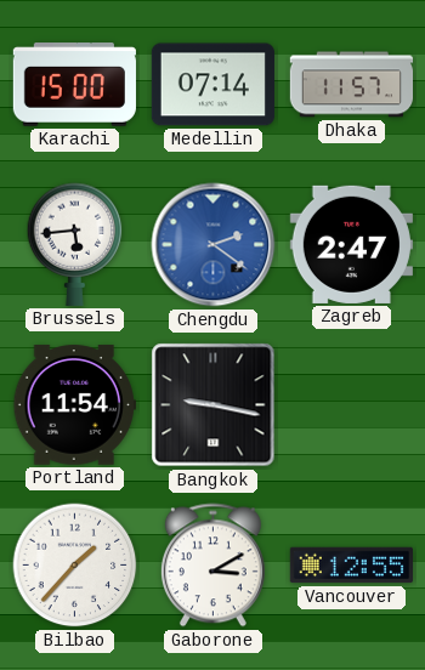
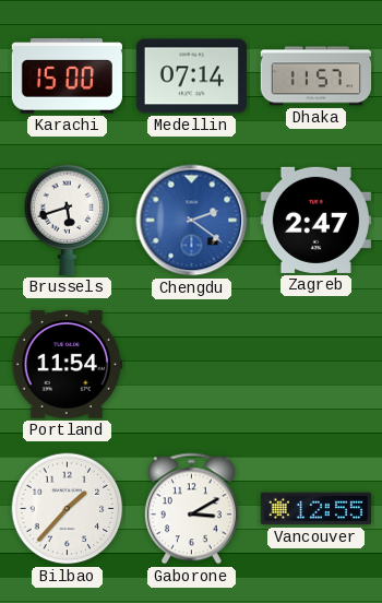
Brussels: 5:44 -> 5:42 (68, 220)
Bangkok: 9:17 -> none (214, 405)
